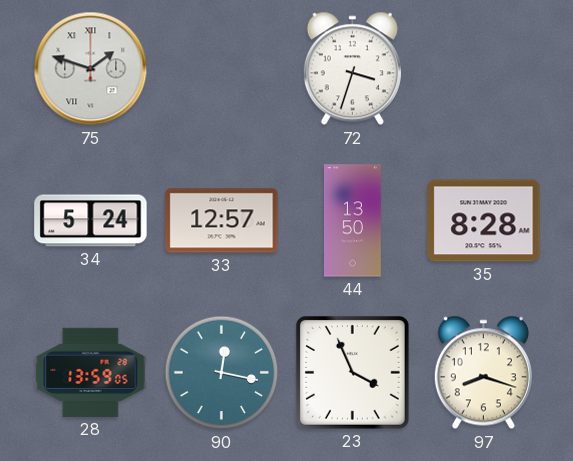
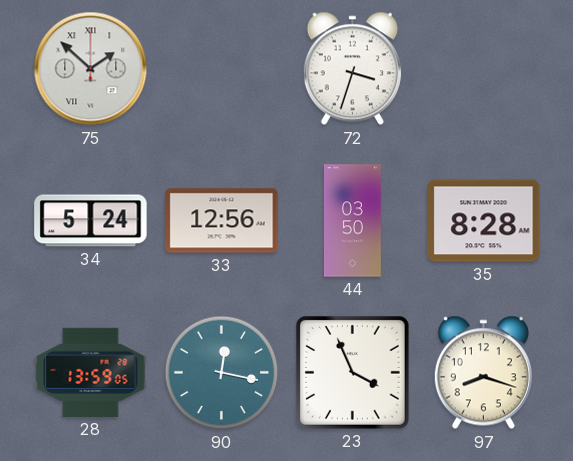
75: 1:48 -> 1:52 (91, 69)
33: 12:57 -> 12:56 (222, 221)
44: 13:50 -> 03:50 (352, 221)
